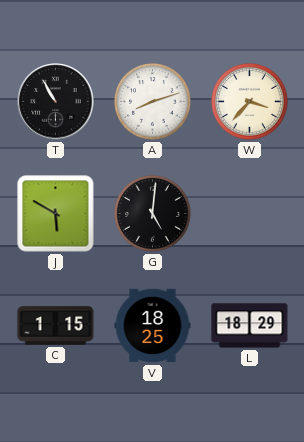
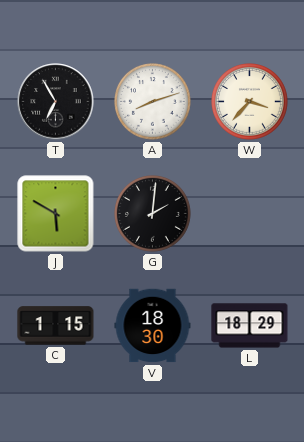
T: 10:55 -> 6:55 (56, 102)
G: 5:01 -> 2:01 (153, 214)
V: 18:25 -> 18:30 (153, 326)
